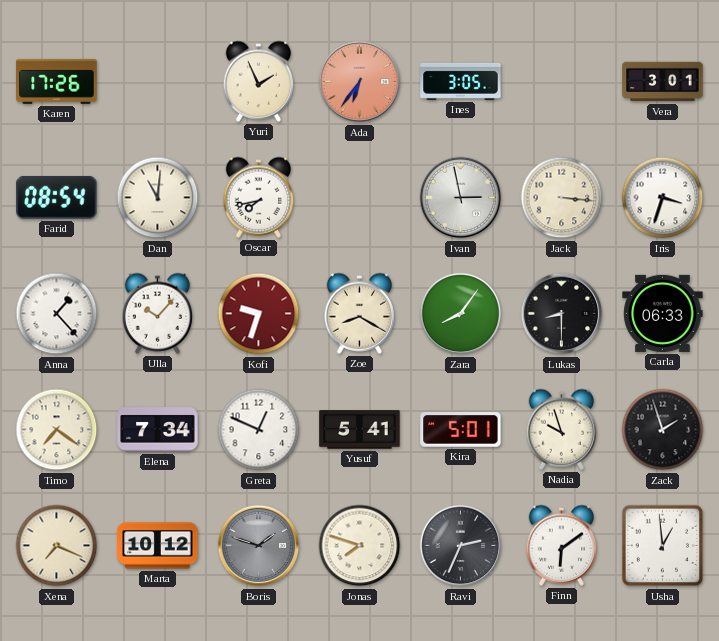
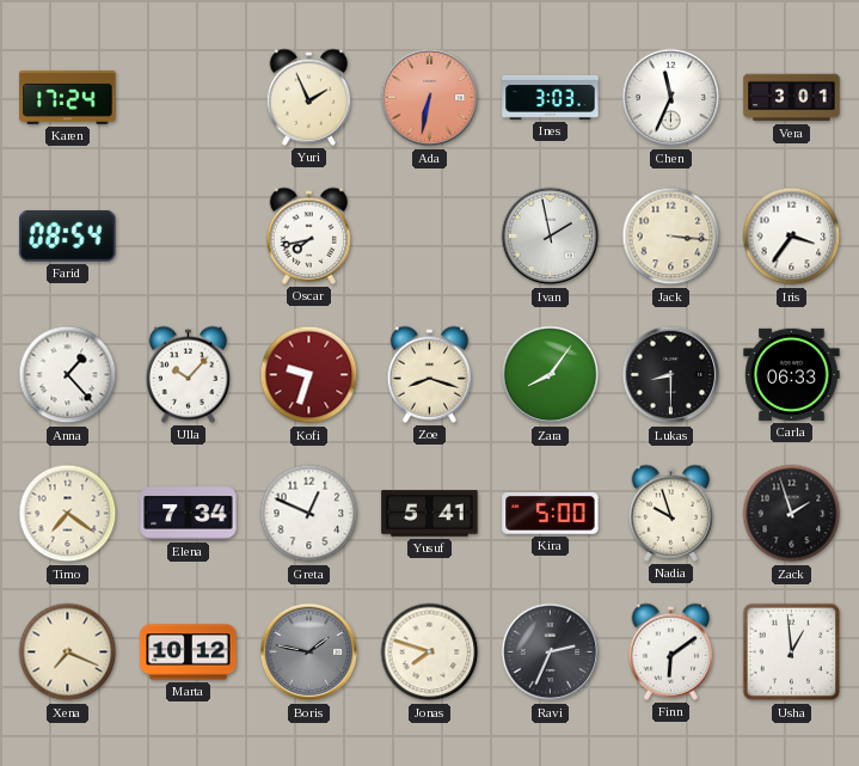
Karen: 17:26 -> 17:24 (68, 97)
Ada: 6:36 -> 6:32 (430, 98)
Ines: 3:05 -> 3:03 (551, 97)
Chen: none -> 11:34 (671, 98)
Dan: 11:01 -> none (158, 198)
Ivan: 2:58 -> 1:58 (551, 237)
Iris: 3:33 -> 3:36 (792, 237)
Zoe: 8:20 -> 8:18 (430, 374)
Kira: 5:01 -> 5:00 (551, 514)
Boris: 1:48 -> 1:47 (309, 652)
